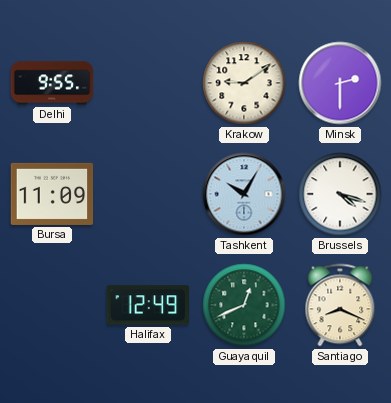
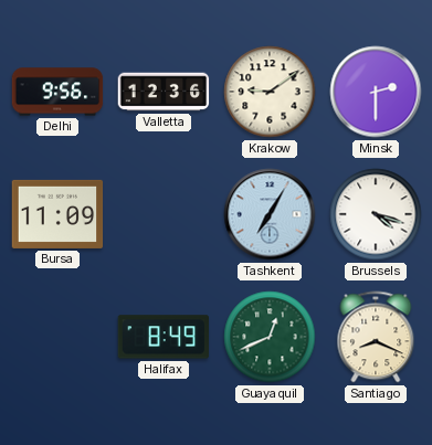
Delhi: 9:55 -> 9:56 (57, 92)
Valletta: none -> 12:36 (164, 92)
Tashkent: 10:05 -> 7:05 (270, 214)
Halifax: 12:49 -> 8:49 (164, 337)
